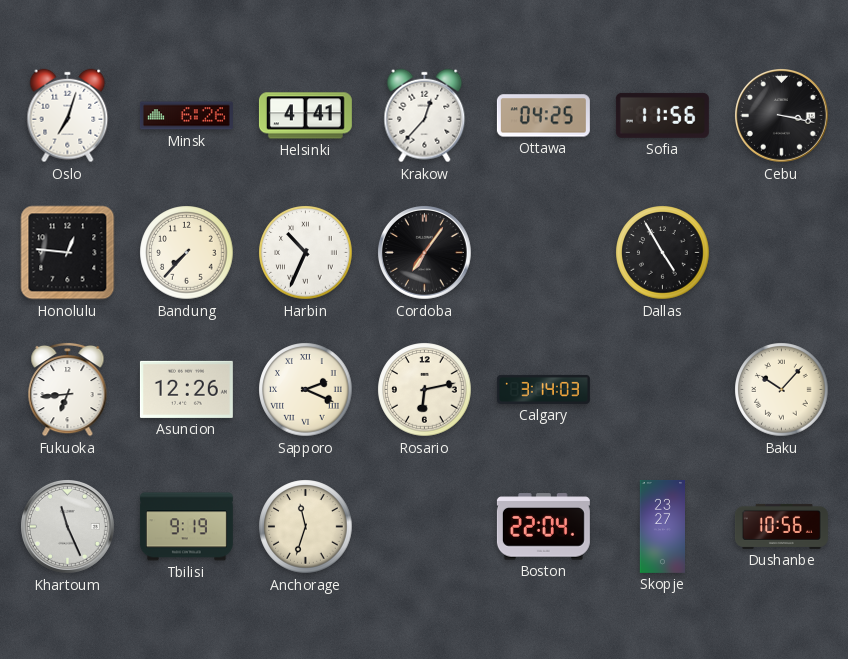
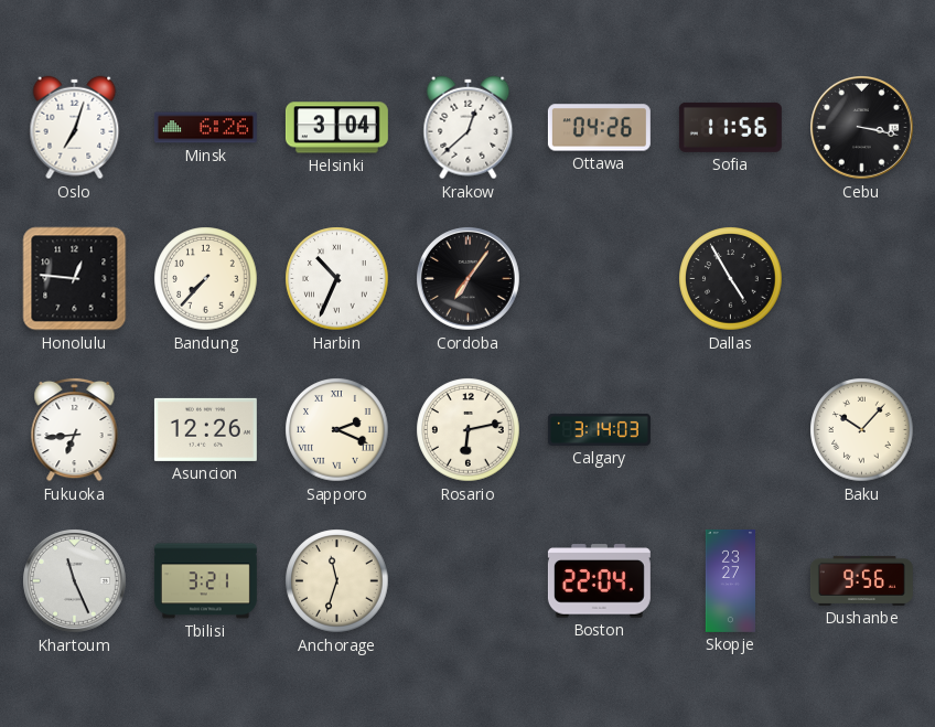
Helsinki: 4:41 -> 3:04 (336, 128)
Krakow: 12:37 -> 12:38 (469, 128)
Ottawa: 04:25 -> 04:26 (599, 128)
Tbilisi: 9:19 -> 3:21 (205, 581)
Dushanbe: 10:56 -> 9:56 (861, 580)
